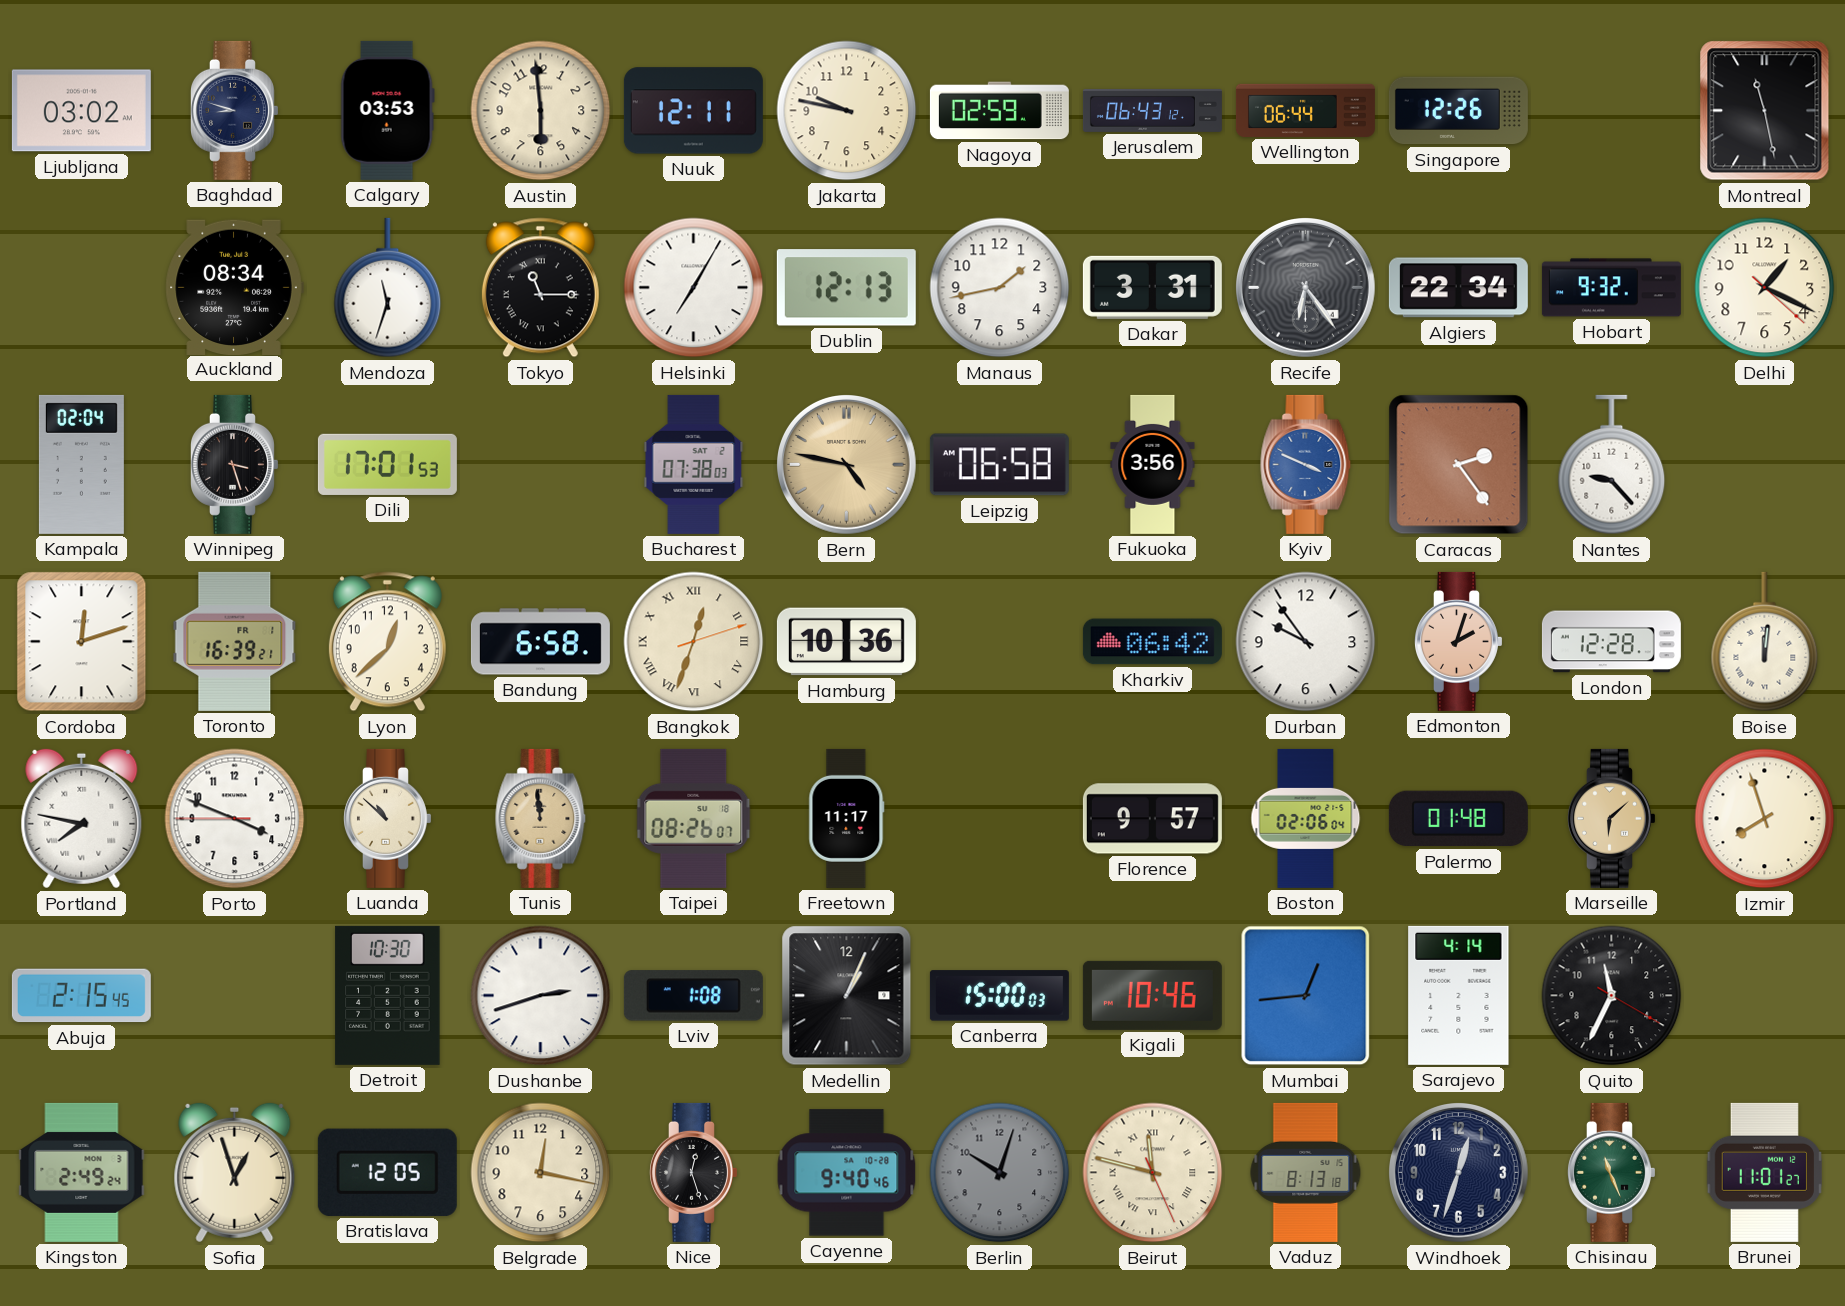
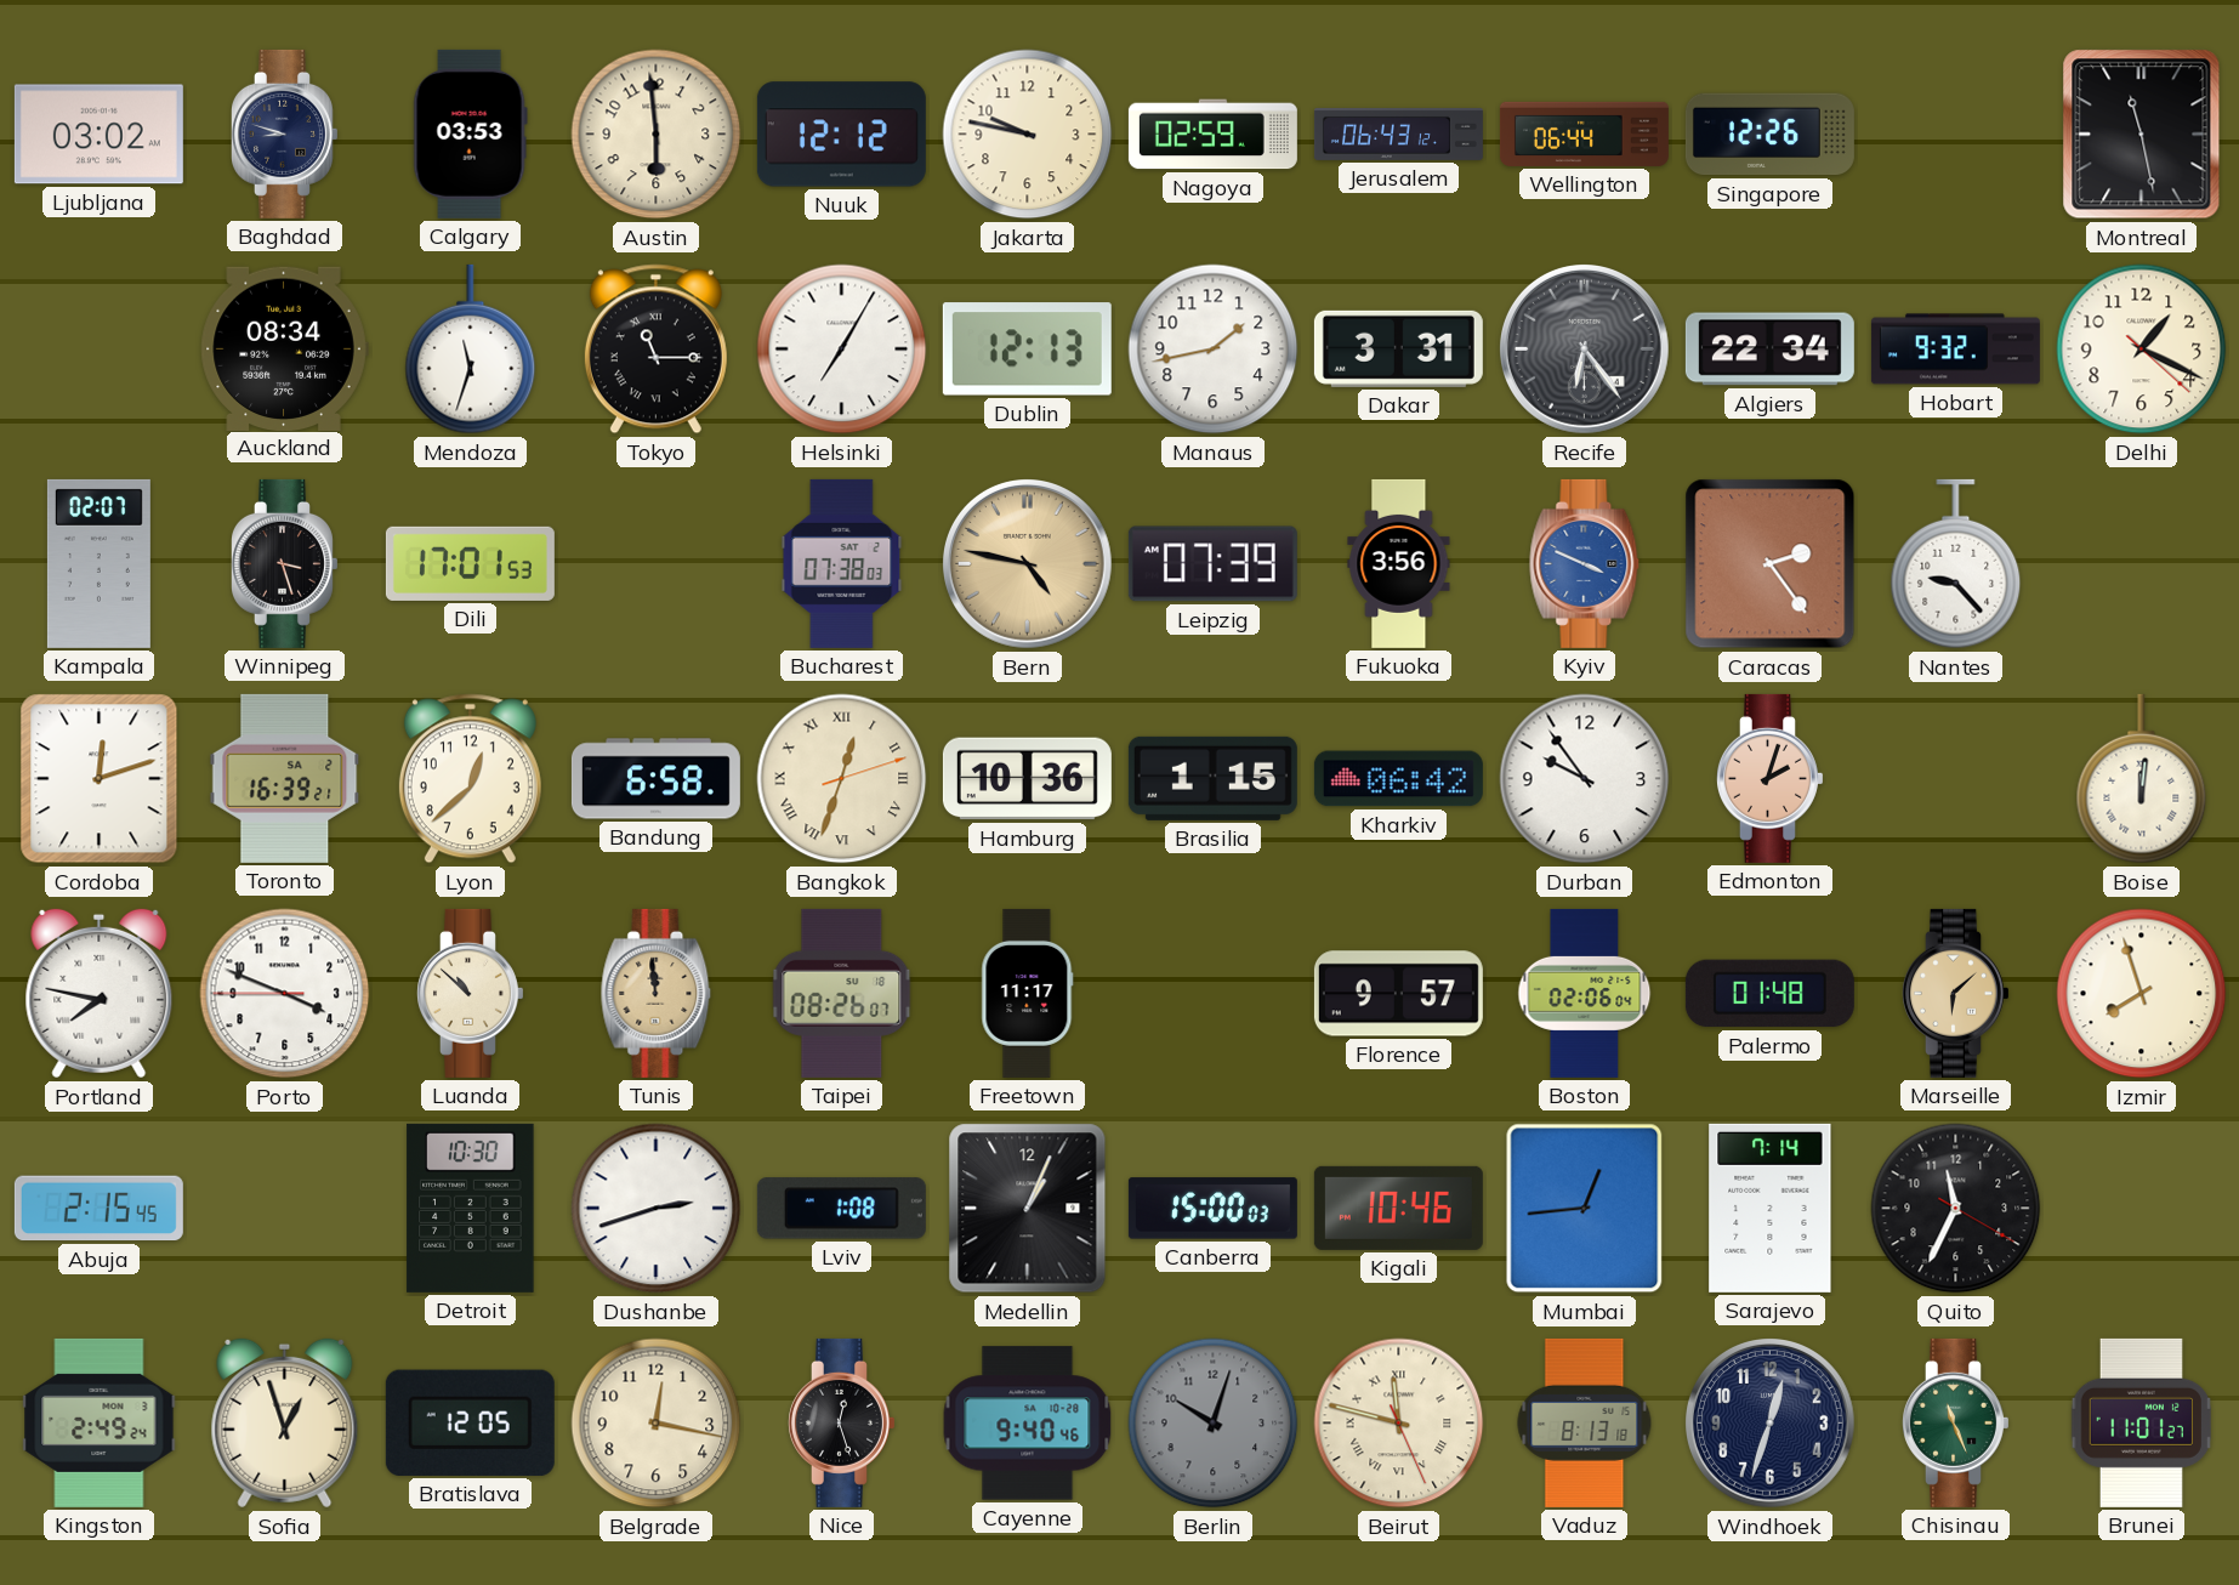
Nuuk: 12:11 -> 12:12 (841, 135)
Kampala: 02:04 -> 02:07 (98, 563)
Leipzig: 06:58 -> 07:39 (1212, 564)
Toronto date: FR 1 -> SA 2 (285, 778)
Brasilia: none -> 1:15 (1212, 778)
London: 12:28 -> none (1611, 642)
Sarajevo: 4:14 -> 7:14 (1771, 1208)
